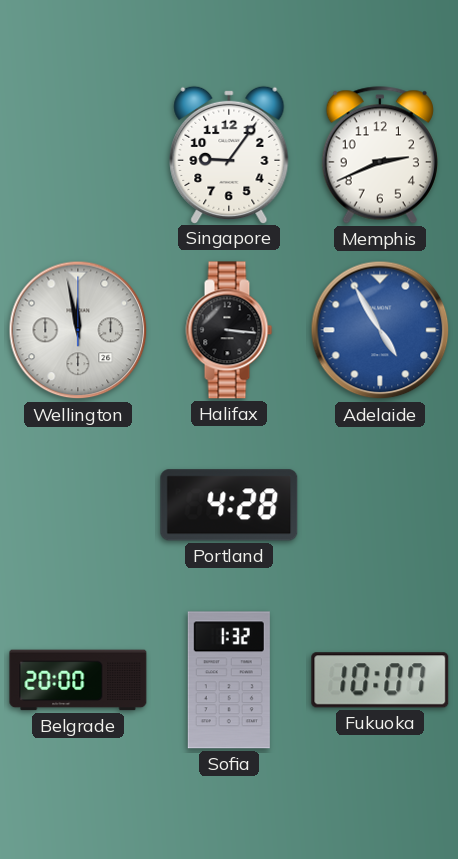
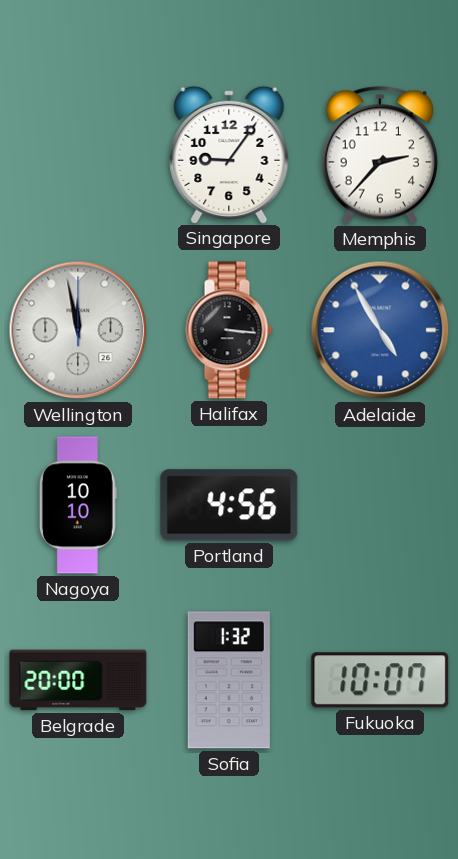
Memphis: 2:41 -> 2:37 (380, 155)
Nagoya: none -> 10:10 (78, 505)
Portland: 4:28 -> 4:56 (229, 505)
